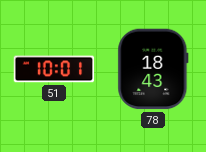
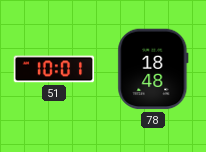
78: 18:43 -> 18:48 (153, 69)
